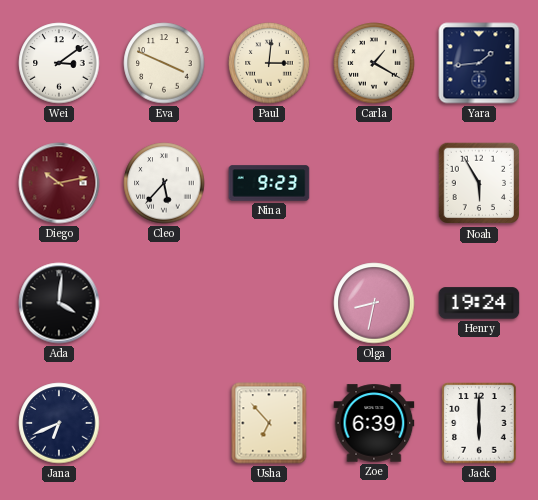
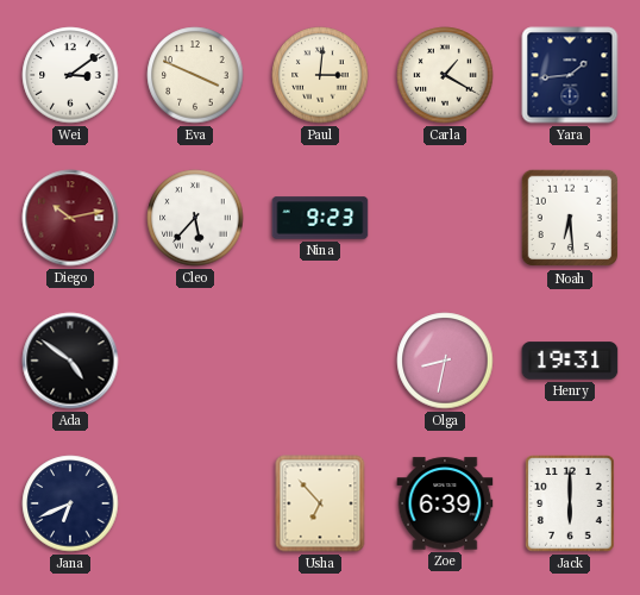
Noah: 5:55 -> 6:29 (570, 218)
Ada: 4:01 -> 4:51 (70, 361)
Henry: 19:24 -> 19:31 (570, 361)
